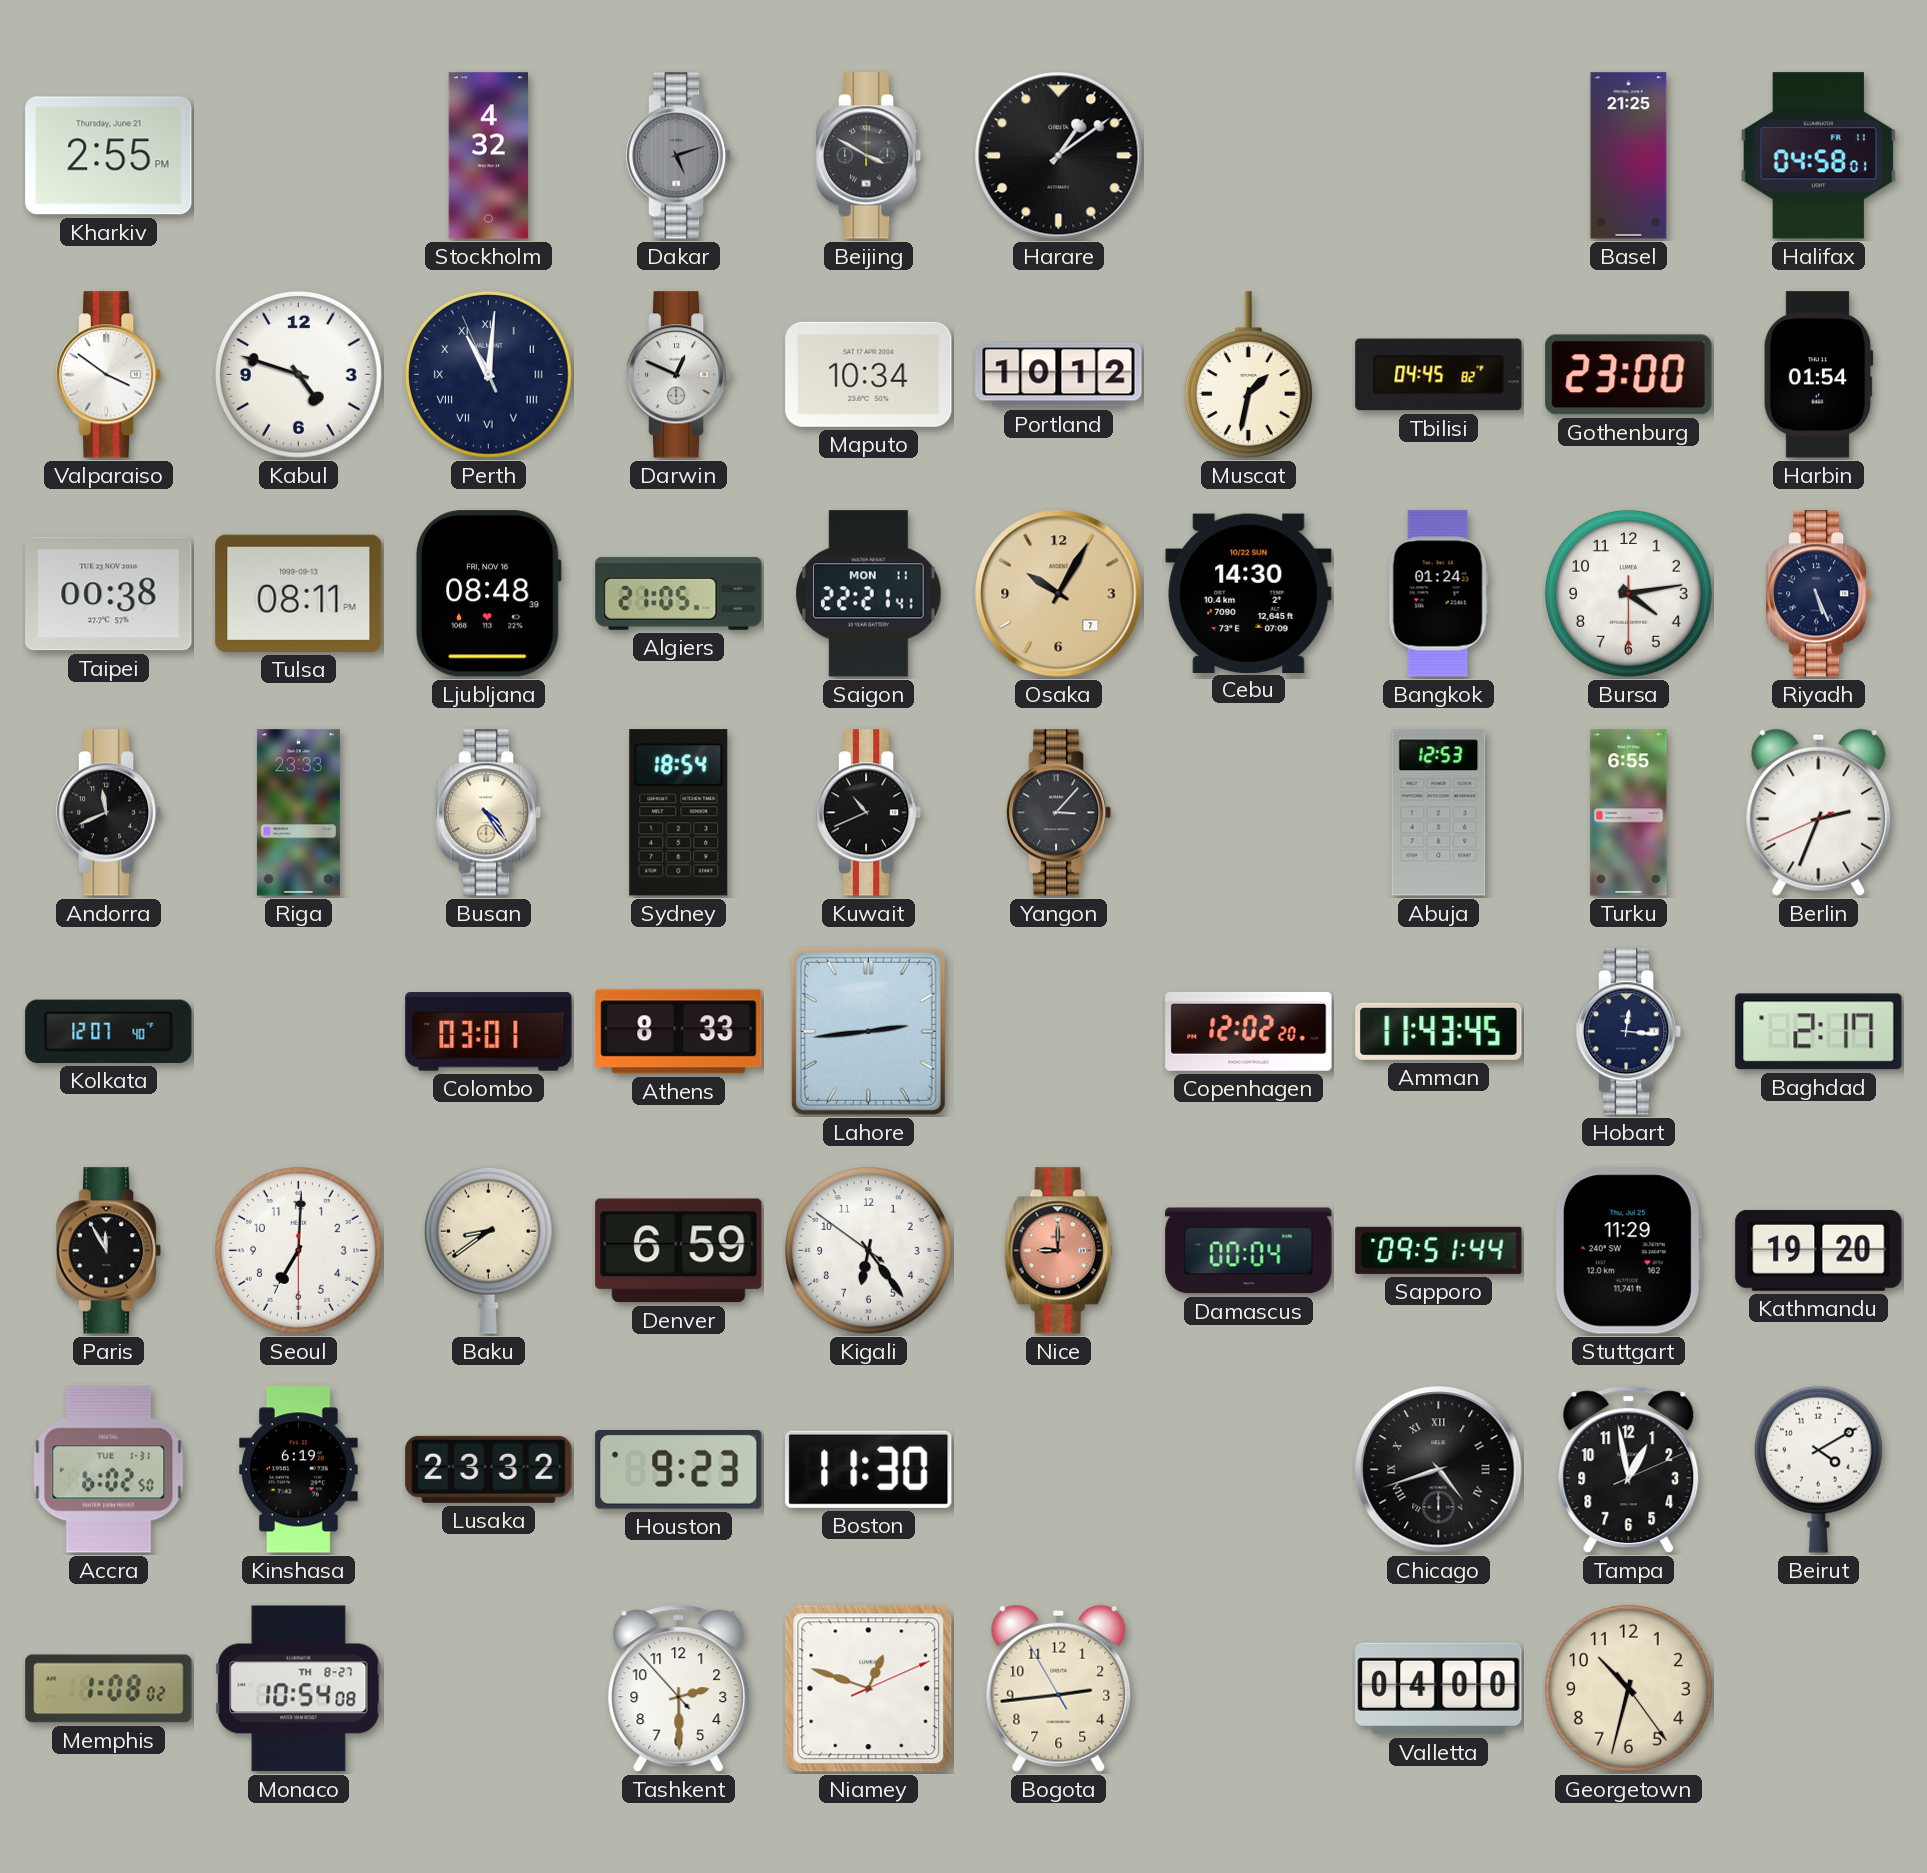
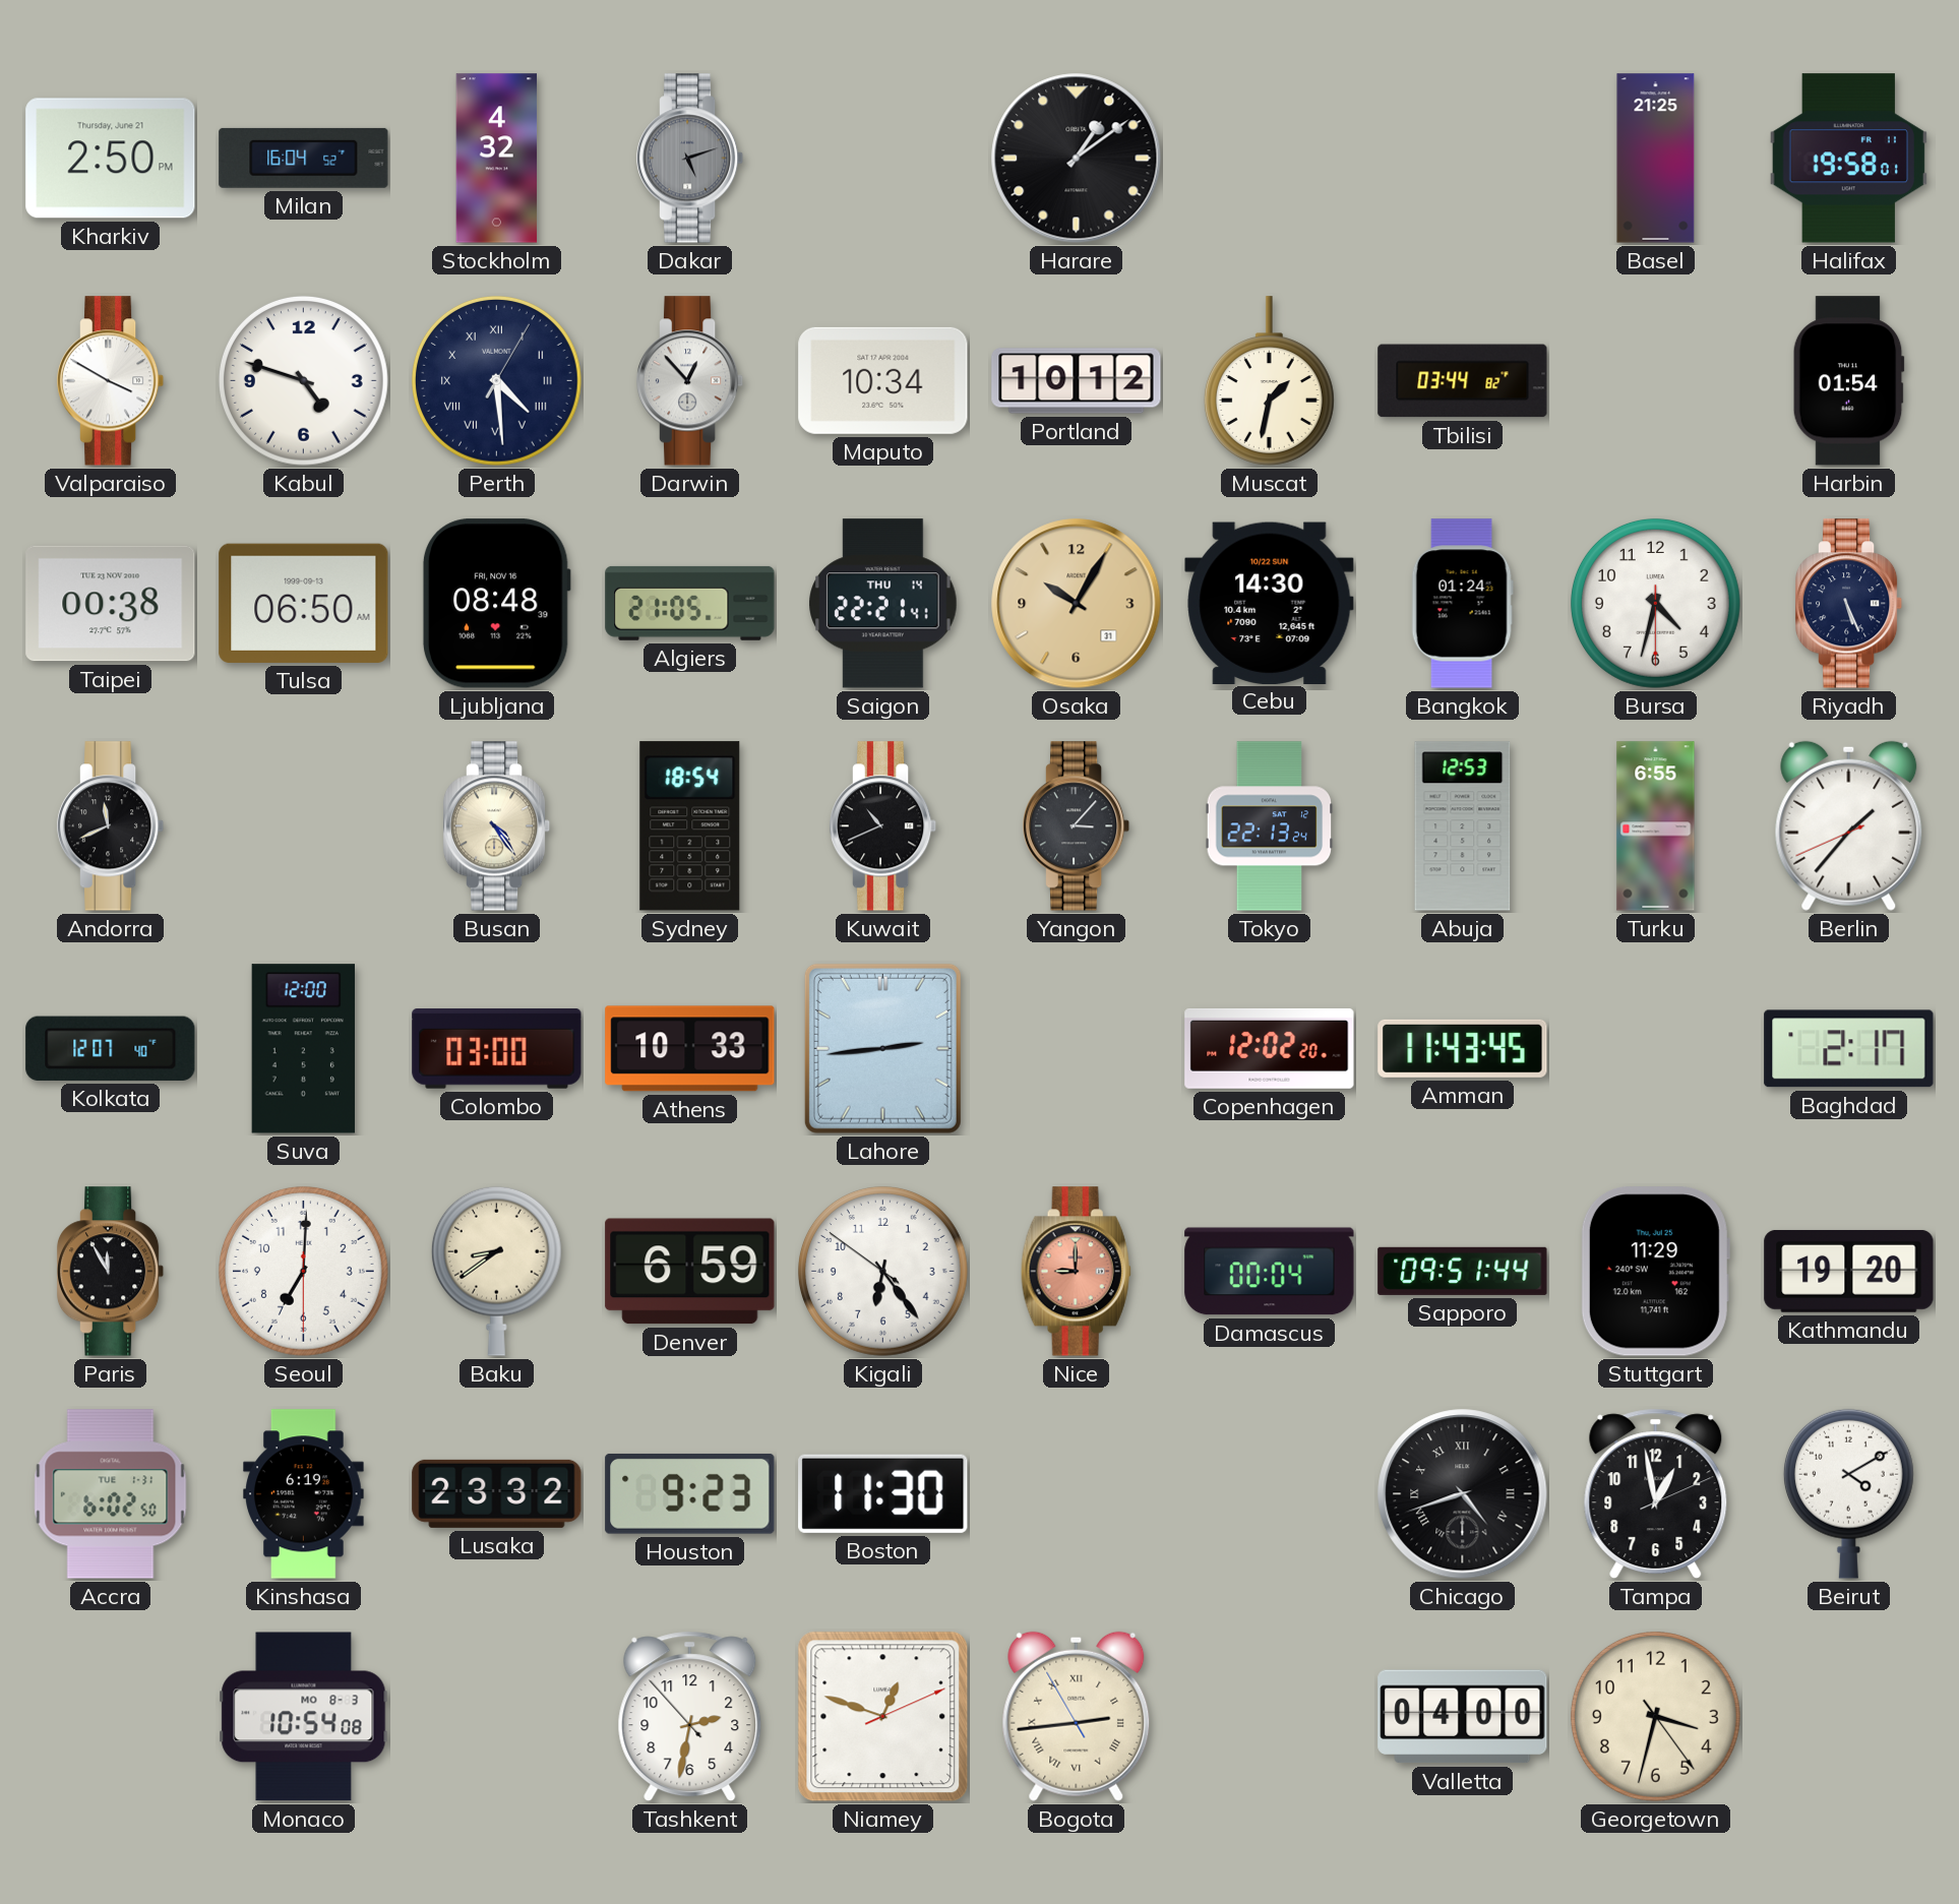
Kharkiv: 2:55 -> 2:50 (111, 159)
Milan: none -> 16:04 (304, 158)
Beijing: 3:50 -> none (869, 156)
Halifax: 04:58 -> 19:58 (1848, 159)
Valparaiso: 3:51 -> 3:50 (111, 381)
Perth: 11:00 -> 4:29 (496, 380)
Darwin: 12:49 -> 12:53 (690, 381)
Tbilisi: 04:45 -> 03:44 (1463, 381)
Gothenburg: 23:00 -> none (1629, 375)
Tulsa: 08:11 -> 06:50 (304, 603)
Saigon date: MON 11 -> THU 14 (883, 604)
Osaka date: 7 -> 31 (1077, 604)
Bursa: 4:13 -> 4:32 (1655, 603)
Riga: 23:33 -> none (298, 813)
Tokyo: none -> 22:13 (1270, 826)
Berlin: 2:33 -> 1:36 (1849, 825)
Suva: none -> 12:00 (303, 1049)
Colombo: 03:01 -> 03:00 (497, 1049)
Athens: 8:33 -> 10:33 (690, 1049)
Hobart: 12:16 -> none (1629, 1032)
Memphis: 1:08 -> none (109, 1689)
Monaco date: TH 8-27 -> MO 8-3 (304, 1717)
Tashkent: 2:29 -> 2:31 (690, 1717)
Bogota numerals: Arabic -> Roman (1077, 1716)
Georgetown: 10:32 -> 3:32 (1655, 1716)
